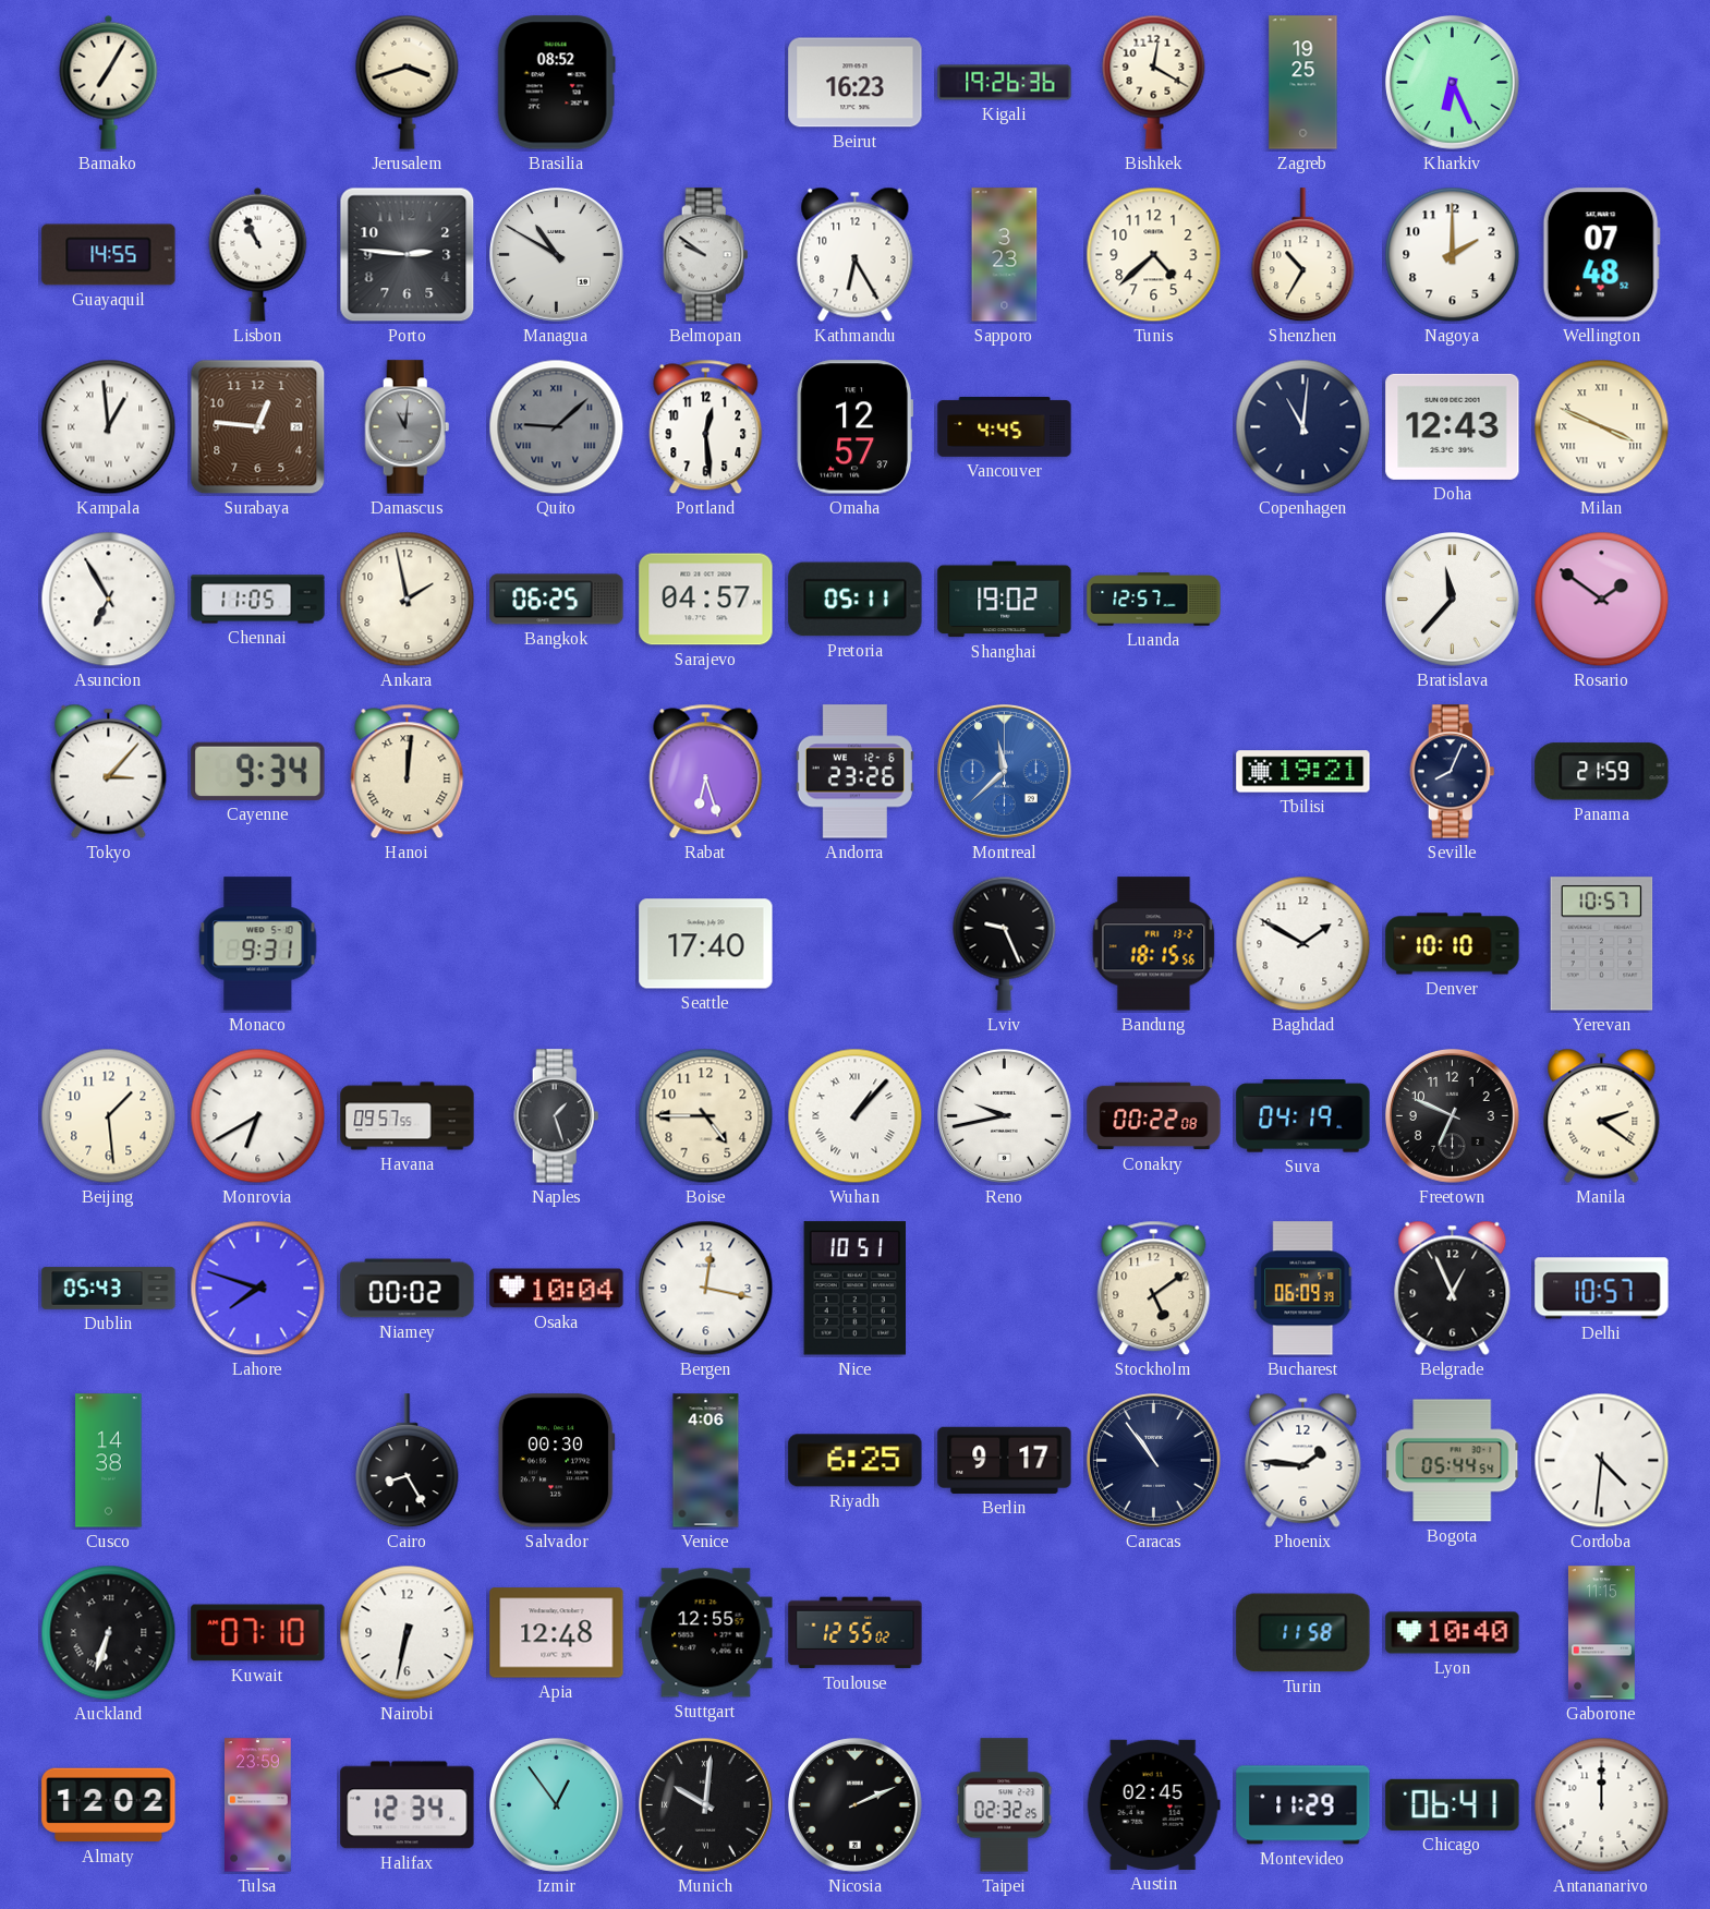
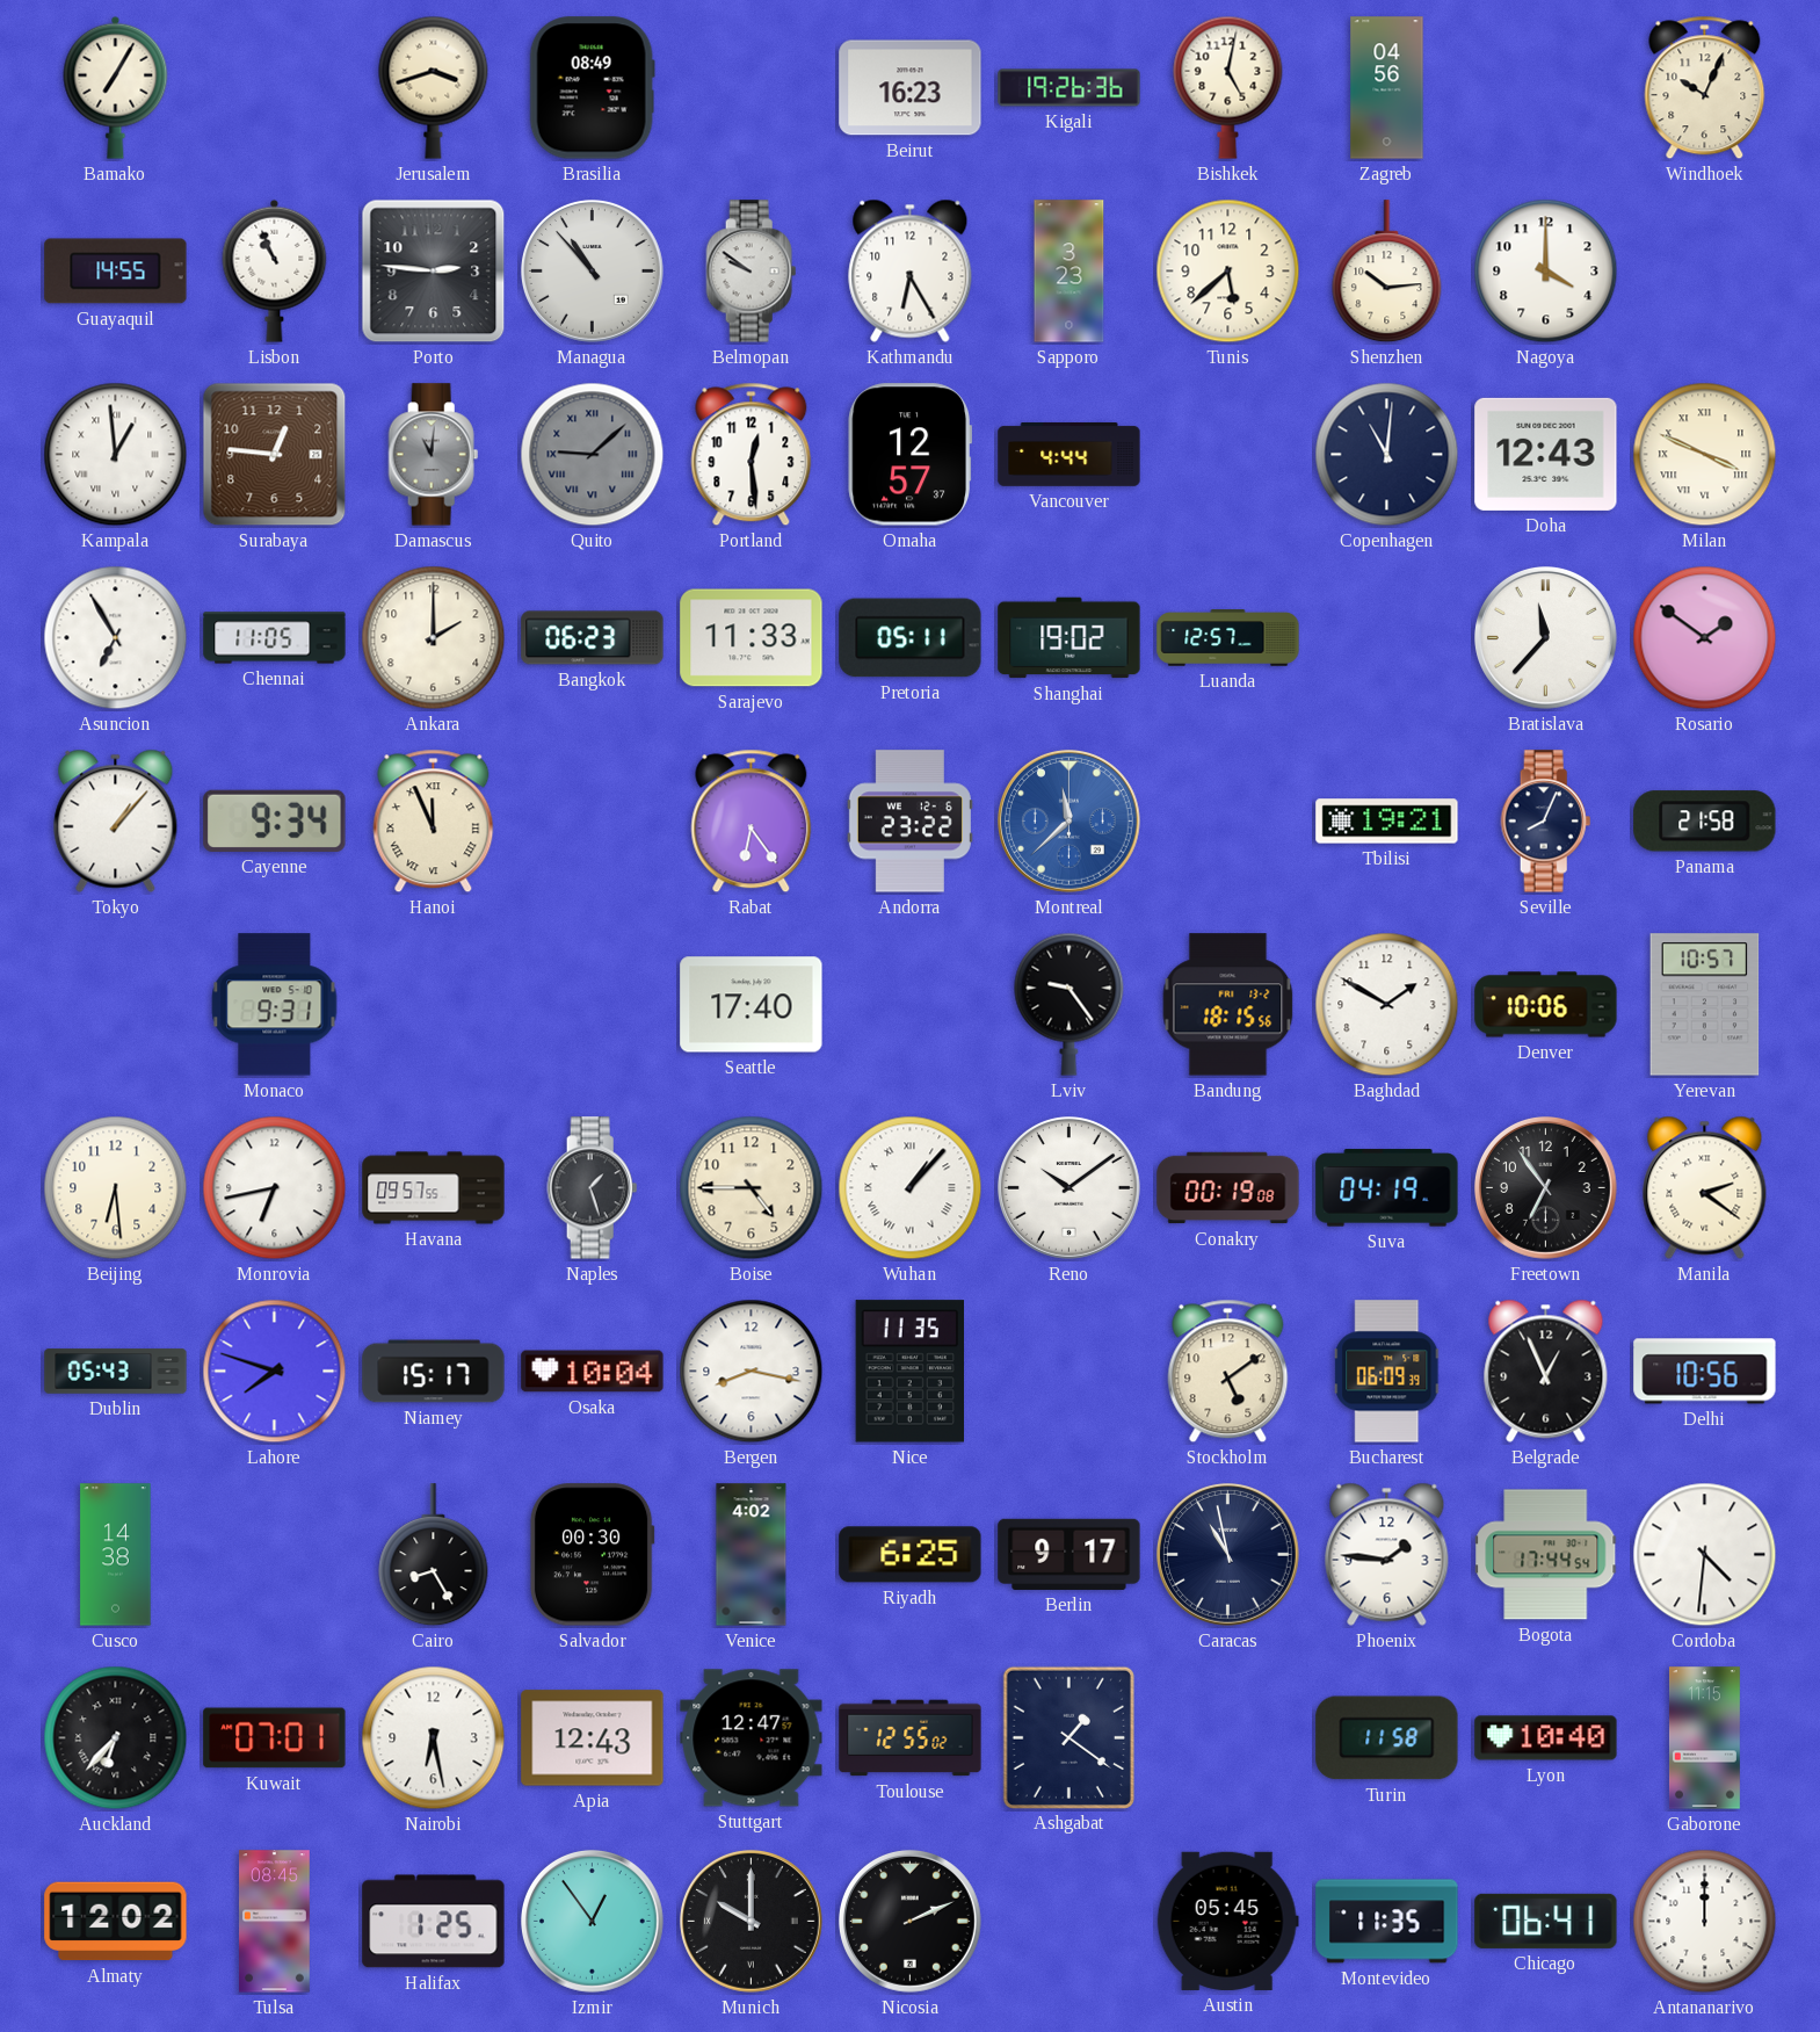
Brasilia: 08:52 -> 08:49 (592, 88)
Bishkek: 12:20 -> 5:02 (1228, 87)
Zagreb: 19:25 -> 04:56 (1387, 88)
Kharkiv: 6:26 -> none (1453, 83)
Windhoek: none -> 10:04 (1705, 88)
Managua: 10:50 -> 10:53 (593, 272)
Tunis: 4:38 -> 5:38 (1228, 272)
Shenzhen: 10:35 -> 10:14 (1387, 272)
Nagoya: 2:00 -> 4:00 (1546, 272)
Wellington: 07:48 -> none (1601, 255)
Vancouver: 4:45 -> 4:44 (1069, 454)
Ankara: 1:58 -> 2:00 (434, 638)
Bangkok: 06:25 -> 06:23 (593, 638)
Sarajevo: 04:57 -> 11:33 (752, 638)
Tokyo: 3:07 -> 1:07 (116, 820)
Hanoi: 12:01 -> 11:56 (434, 822)
Rabat: 6:27 -> 6:24 (752, 822)
Andorra: 23:26 -> 23:22 (909, 822)
Panama: 21:59 -> 21:58 (1705, 822)
Lviv: 9:26 -> 9:24 (1069, 1004)
Denver: 10:10 -> 10:06 (1546, 1005)
Beijing: 1:29 -> 6:29 (116, 1188)
Monrovia: 6:40 -> 6:43 (275, 1188)
Reno: 9:43 -> 10:09 (1069, 1188)
Conakry: 00:22 -> 00:19 (1228, 1188)
Freetown: 6:49 -> 6:54 (1546, 1188)
Niamey: 00:02 -> 15:17 (434, 1372)
Bergen: 12:17 -> 8:17 (752, 1372)
Nice: 10:51 -> 11:35 (909, 1372)
Delhi: 10:57 -> 10:56 (1705, 1372)
Venice: 4:06 -> 4:02 (752, 1555)
Caracas: 10:54 -> 10:58 (1228, 1555)
Bogota: 05:44 -> 17:44 (1546, 1555)
Auckland: 6:33 -> 6:37 (116, 1738)
Kuwait: 07:10 -> 07:01 (275, 1738)
Nairobi: 6:32 -> 6:28 (434, 1738)
Apia: 12:48 -> 12:43 (593, 1738)
Stuttgart: 12:55 -> 12:47 (752, 1738)
Ashgabat: none -> 1:21 (1068, 1737)
Tulsa: 23:59 -> 08:45 (275, 1922)
Halifax: 12:34 -> 1:25 (434, 1922)
Munich: 10:01 -> 10:00 (752, 1922)
Taipei: 02:32 -> none (1005, 1805)
Austin: 02:45 -> 05:45 (1227, 1921)
Montevideo: 11:29 -> 11:35 (1387, 1922)
